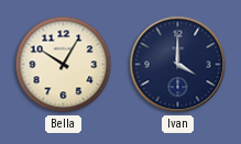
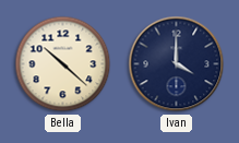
Bella: 10:05 -> 10:22 (63, 64)
